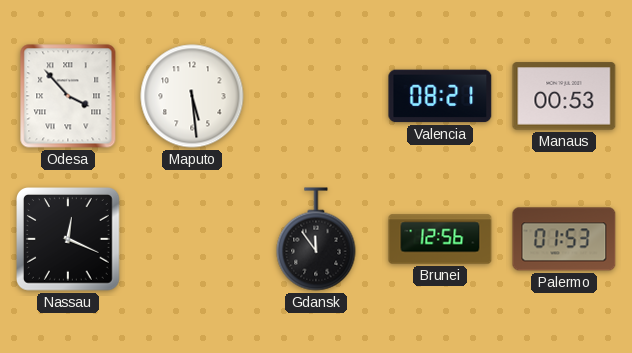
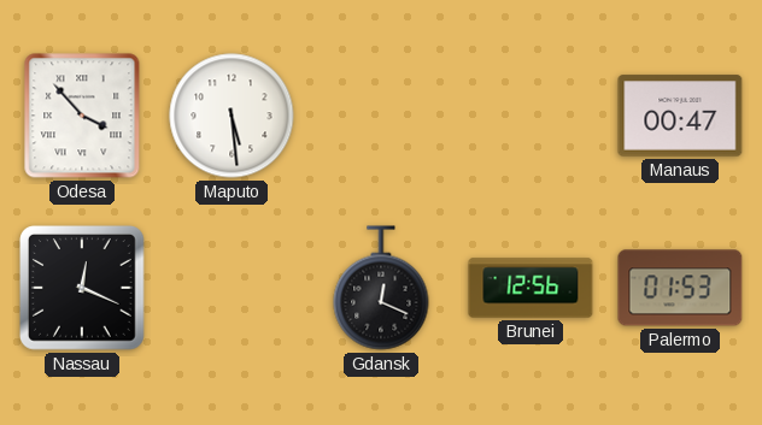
Valencia: 08:21 -> none (440, 96)
Manaus: 00:53 -> 00:47 (680, 116)
Gdansk: 11:54 -> 12:19 (381, 288)
